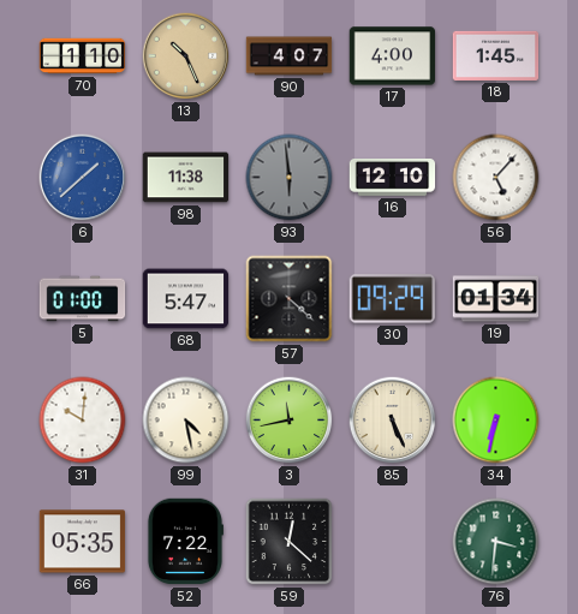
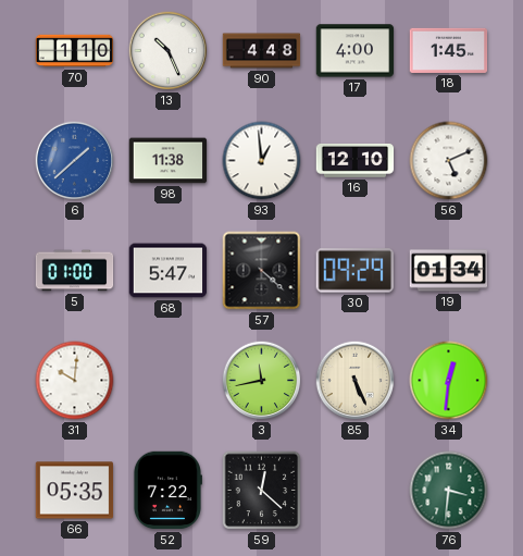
13 dial: champagne -> white (169, 51)
90: 4:07 -> 4:48 (262, 51)
93: 5:59 -> 12:59 (262, 161)
93 dial: grey -> white (262, 161)
56: 5:07 -> 5:11 (449, 161)
99: 4:28 -> none (186, 421)
34: 6:32 -> 12:31 (449, 381)
